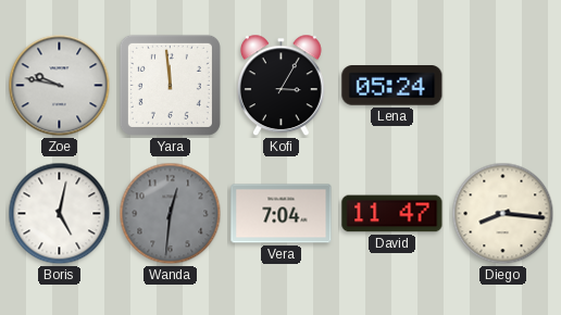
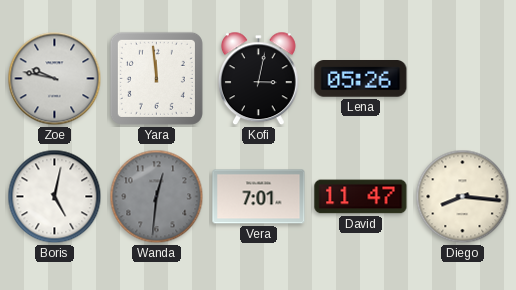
Kofi: 3:05 -> 3:02 (258, 79)
Lena: 05:24 -> 05:26 (361, 79)
Vera: 7:04 -> 7:01 (259, 197)
